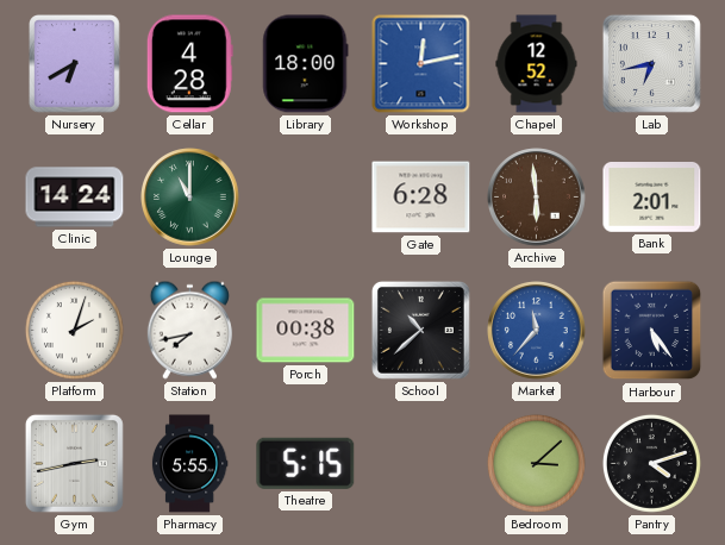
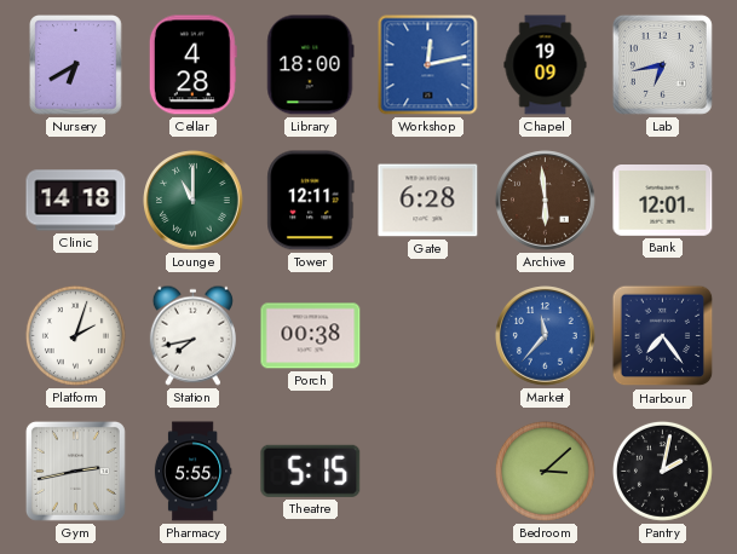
Chapel: 12:52 -> 19:09 (546, 65)
Clinic: 14:24 -> 14:18 (76, 201)
Tower: none -> 12:11 (311, 201)
Bank: 2:01 -> 12:01 (663, 201)
School: 10:38 -> none (420, 330)
Harbour: 5:24 -> 7:24 (663, 336)
Pantry: 4:12 -> 2:02 (662, 471)
